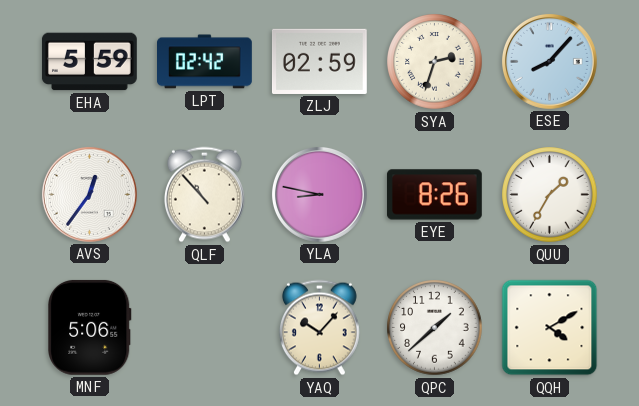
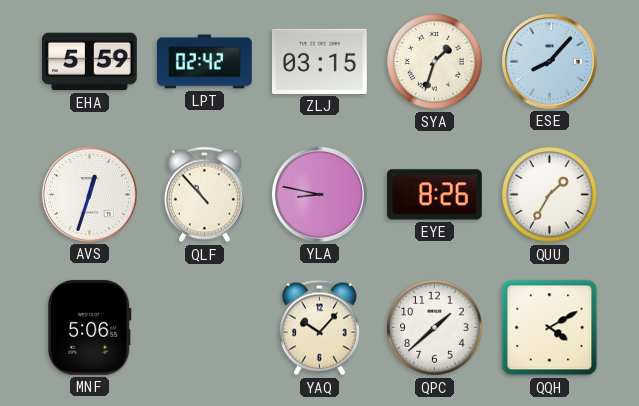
ZLJ: 02:59 -> 03:15 (319, 61)
SYA: 2:33 -> 1:33 (435, 62)
AVS: 12:36 -> 12:33 (89, 194)
